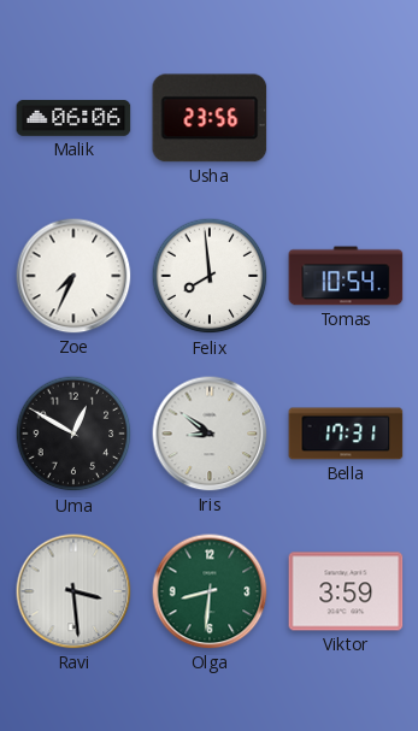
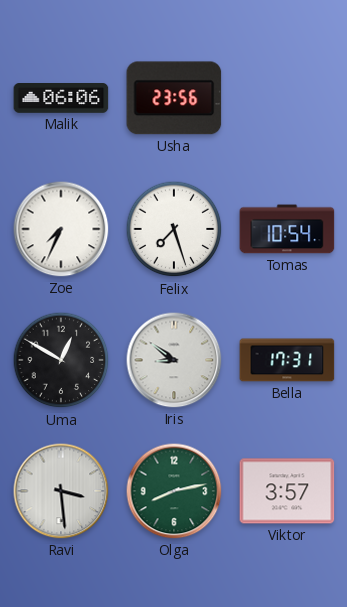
Felix: 7:59 -> 7:27 (174, 229)
Olga: 8:31 -> 8:13 (174, 491)
Viktor: 3:59 -> 3:57 (287, 491)
